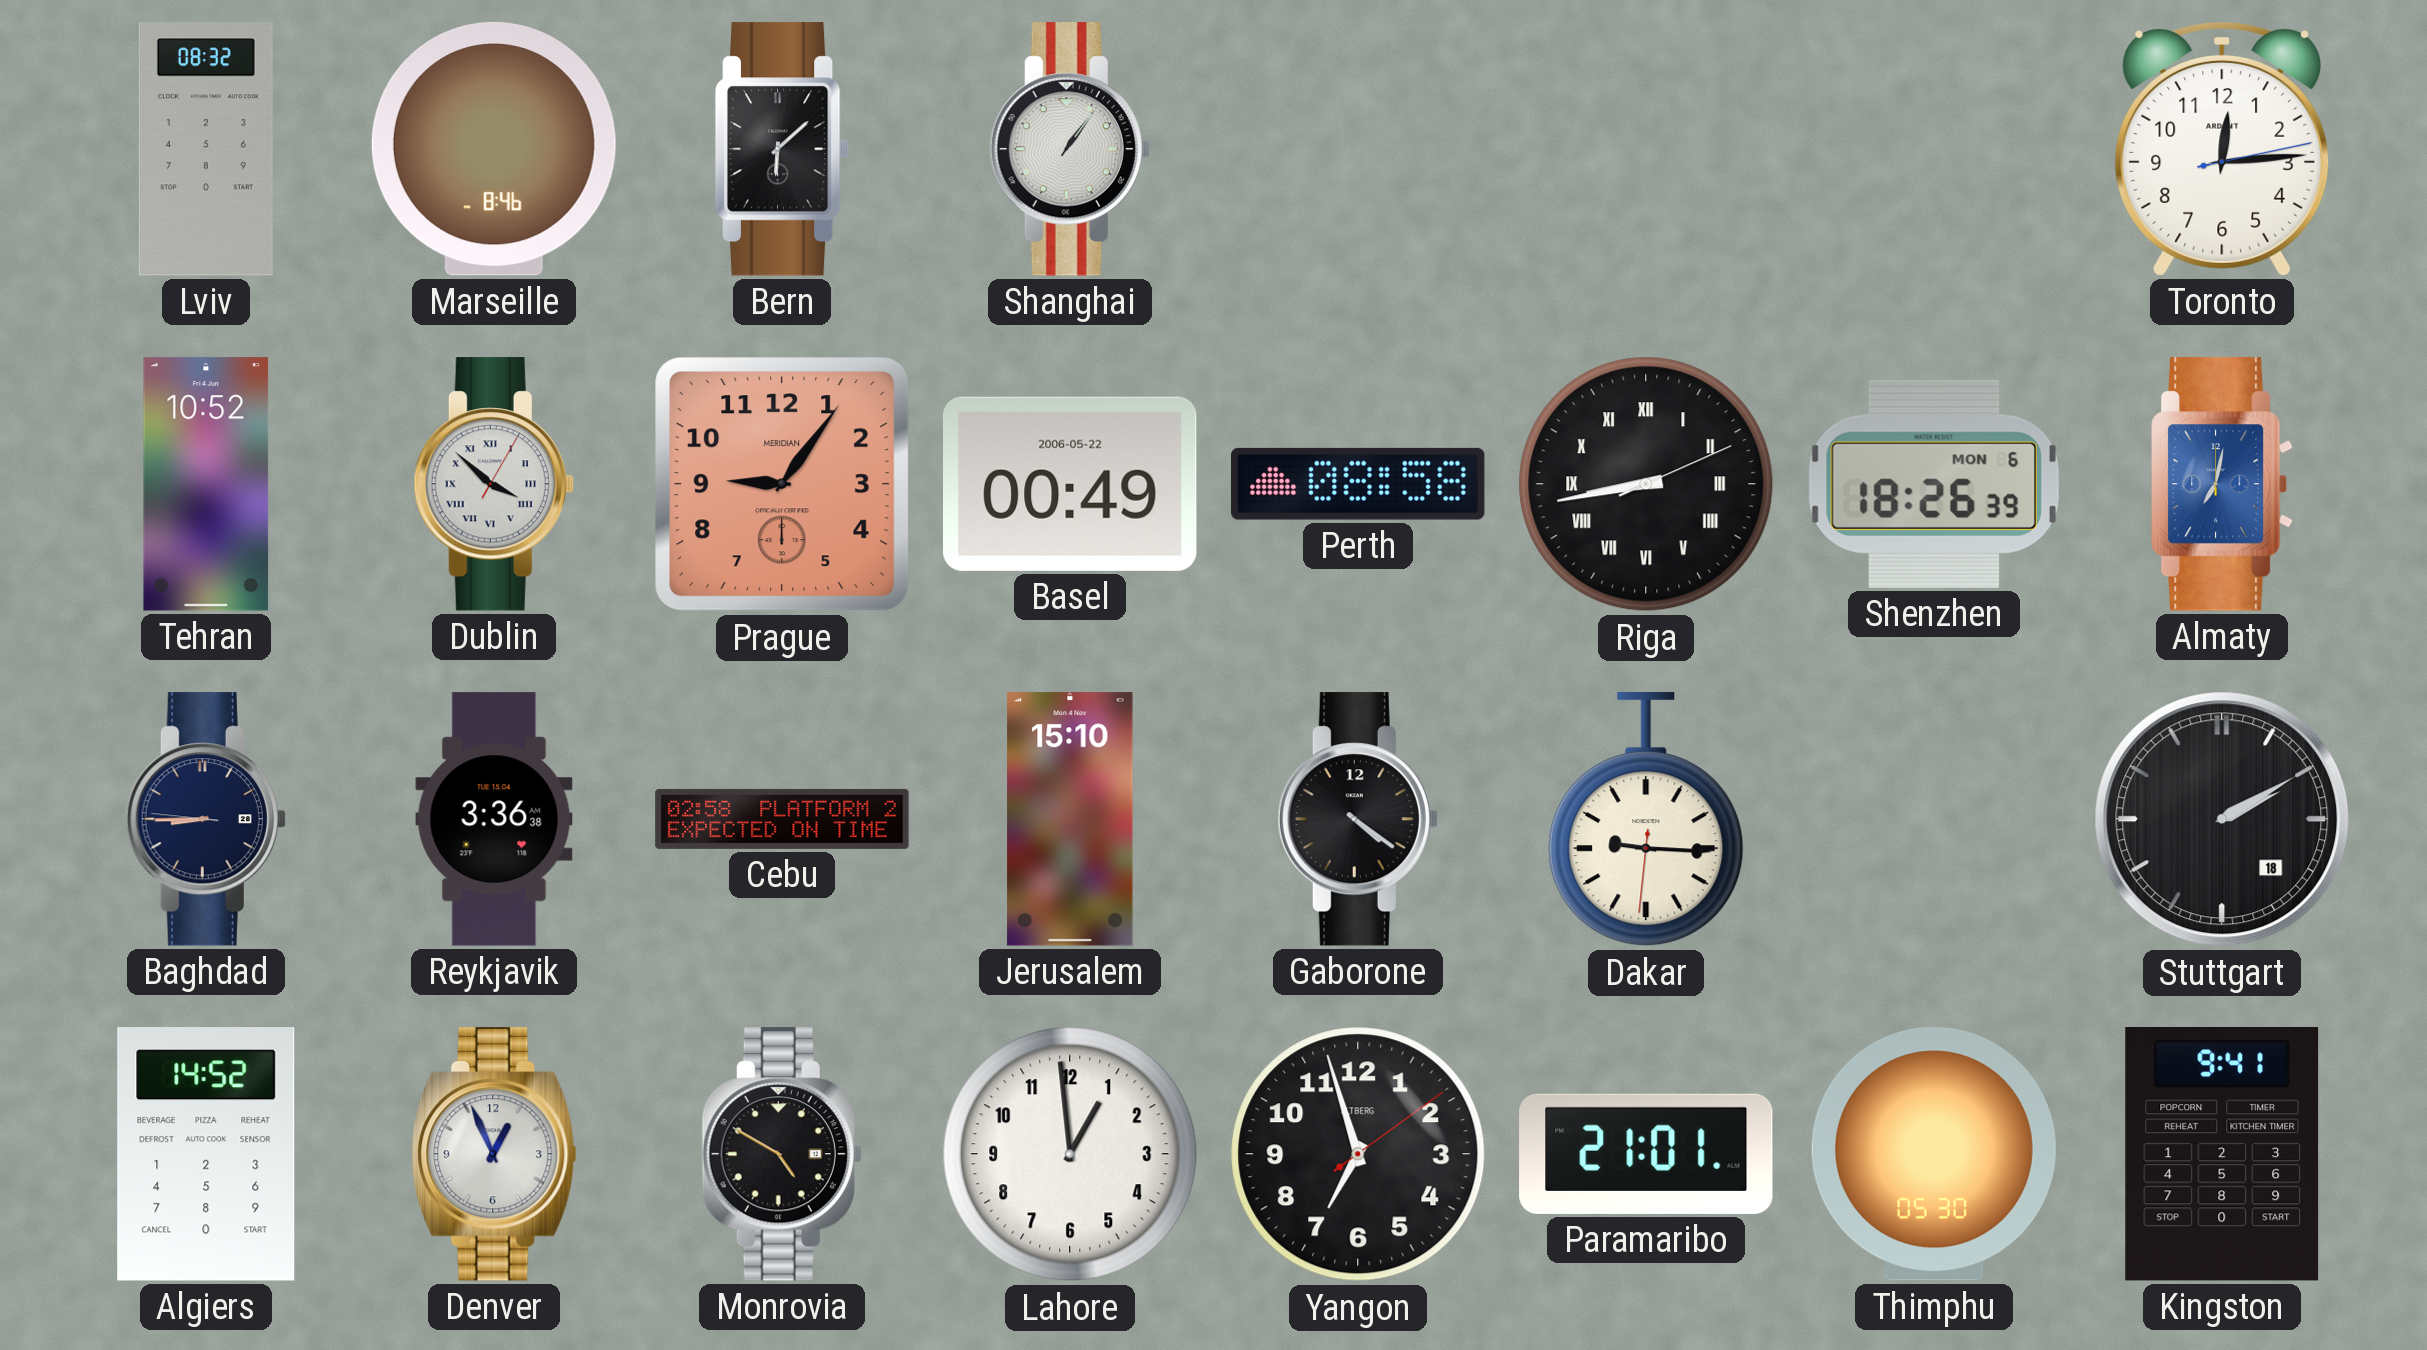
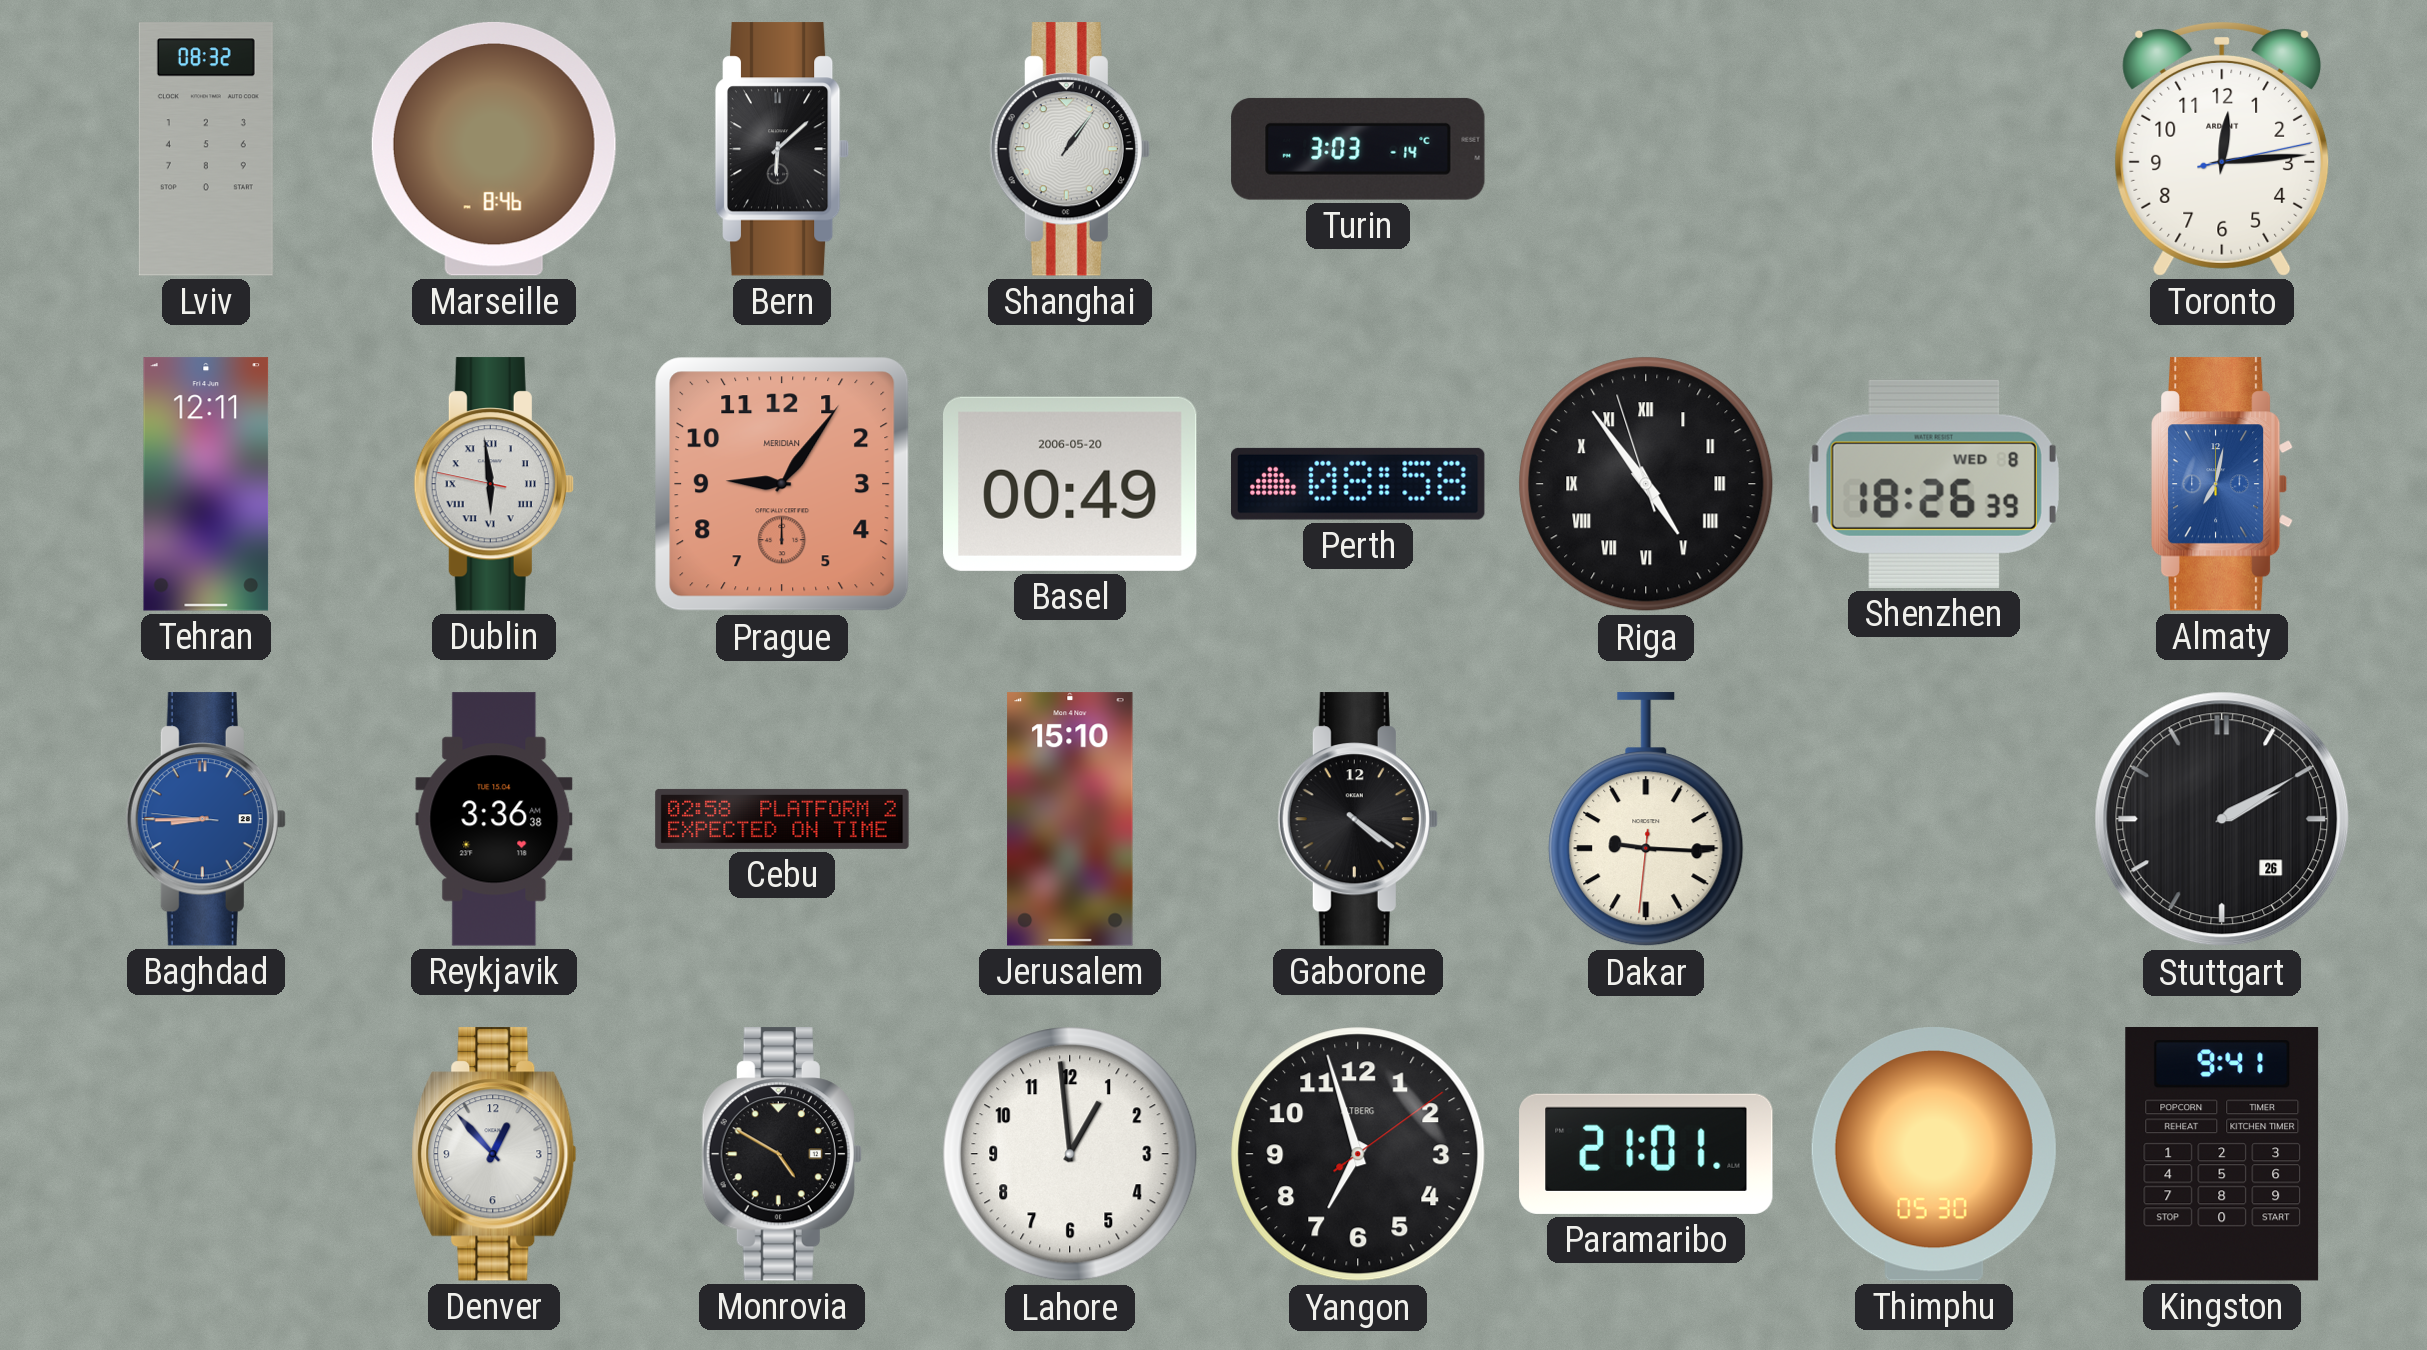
Turin: none -> 3:03 (1358, 149)
Tehran: 10:52 -> 12:11 (206, 484)
Dublin: 3:52 -> 5:58 (494, 484)
Basel date: 2006-05-22 -> 2006-05-20 (1071, 484)
Riga: 8:43 -> 4:53 (1646, 484)
Shenzhen date: MON 6 -> WED 8 (1934, 484)
Baghdad dial: navy -> blue (206, 819)
Stuttgart date: 18 -> 26 (2222, 819)
Algiers: 14:52 -> none (206, 1154)
Denver: 12:56 -> 12:53 (494, 1154)
